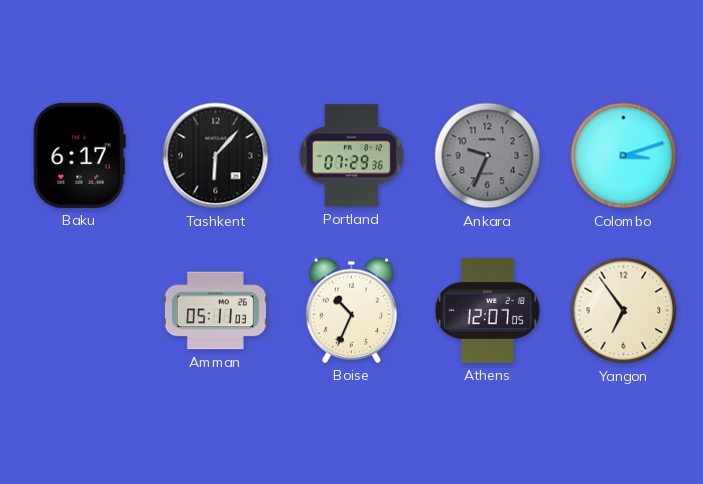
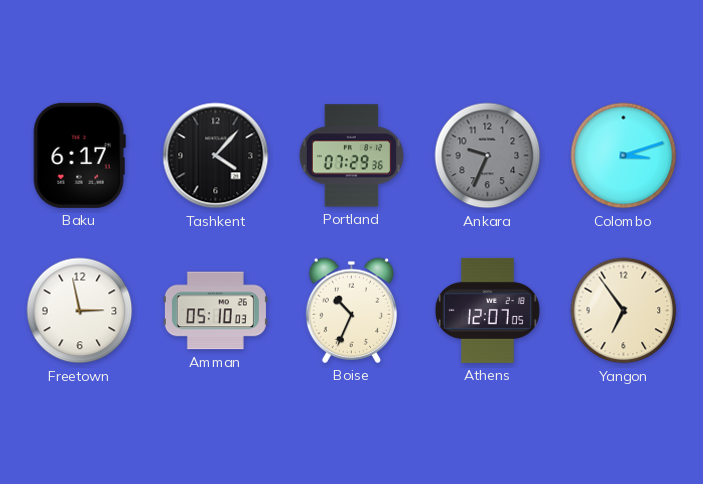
Tashkent: 6:07 -> 4:07 (216, 156)
Freetown: none -> 2:58 (80, 311)
Amman: 05:11 -> 05:10 (215, 311)
